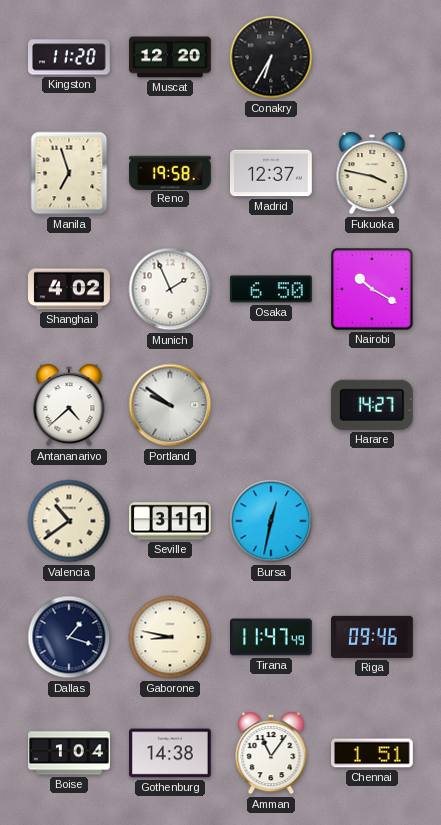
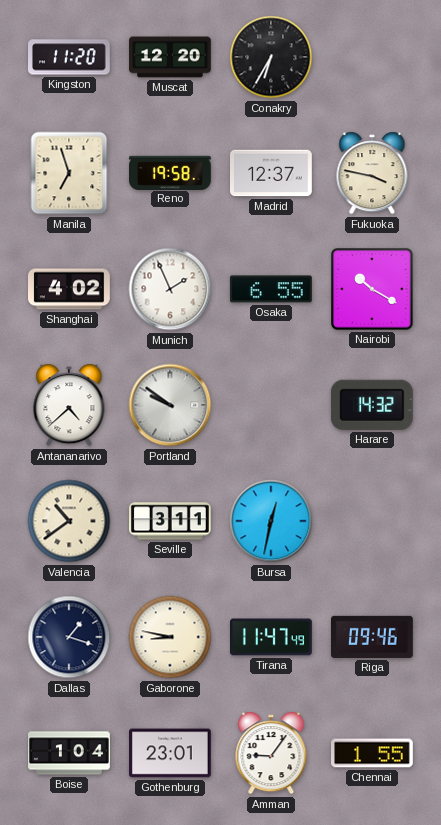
Osaka: 6:50 -> 6:55 (271, 289)
Harare: 14:27 -> 14:32 (372, 405)
Gothenburg: 14:38 -> 23:01 (171, 753)
Amman: 11:06 -> 9:06 (271, 753)
Chennai: 1:51 -> 1:55 (373, 753)
